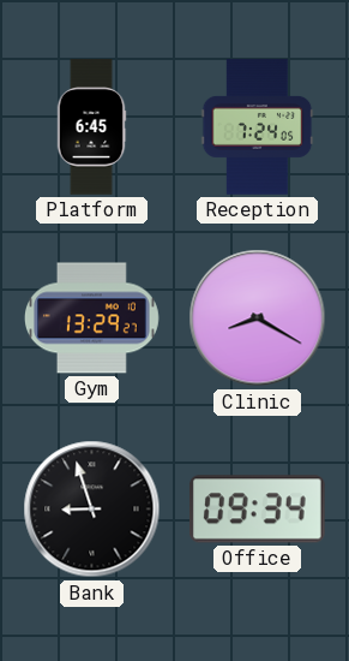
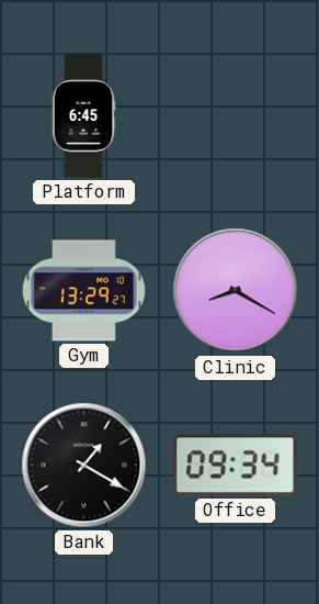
Reception: 7:24 -> none (258, 127)
Bank: 8:57 -> 1:20 (84, 466)
